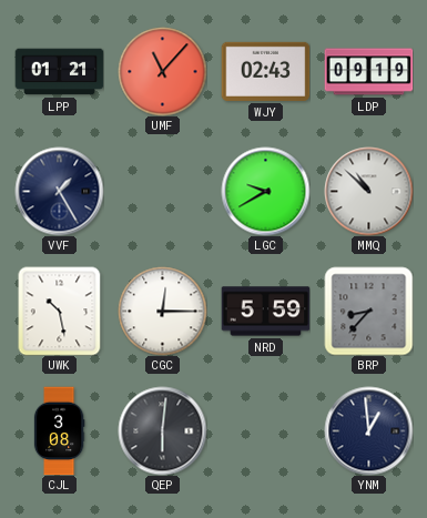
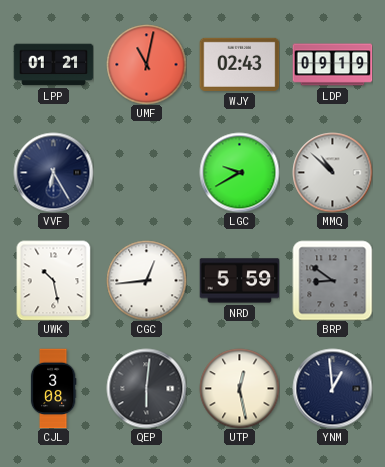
UMF: 11:07 -> 11:02 (146, 64)
VVF: 1:25 -> 6:25 (53, 172)
CGC: 12:15 -> 12:44 (146, 280)
BRP: 8:37 -> 8:51 (332, 280)
UTP: none -> 12:28 (239, 388)
